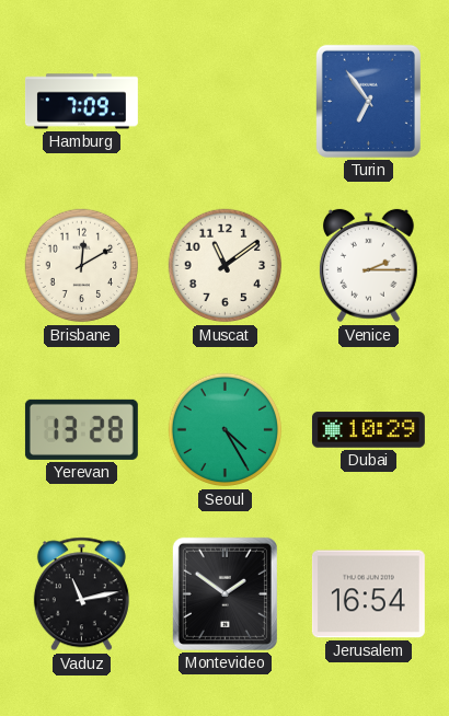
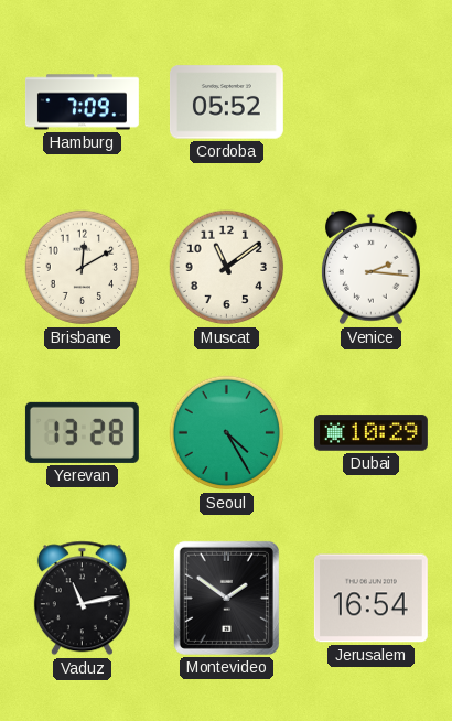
Cordoba: none -> 05:52 (226, 103)
Turin: 6:54 -> none (368, 101)
Venice: 2:15 -> 2:16 (370, 268)
